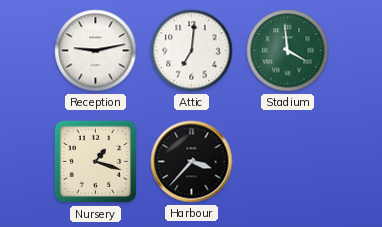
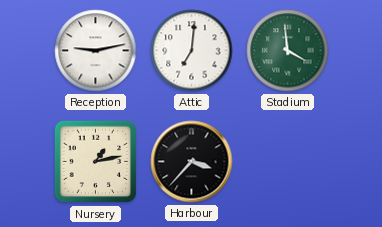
Nursery: 1:18 -> 1:13 (96, 162)
